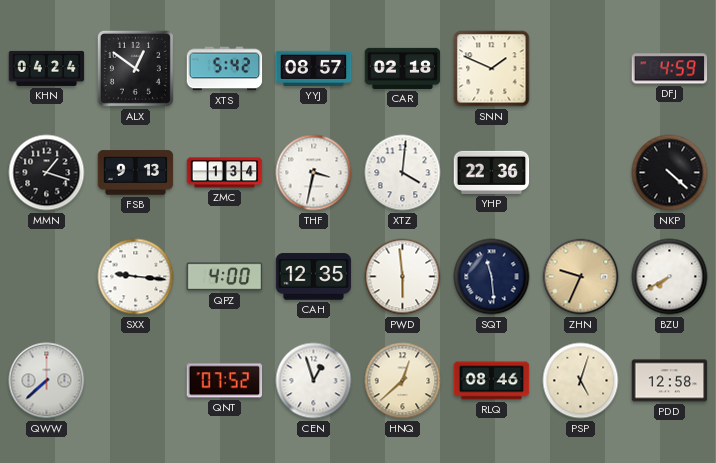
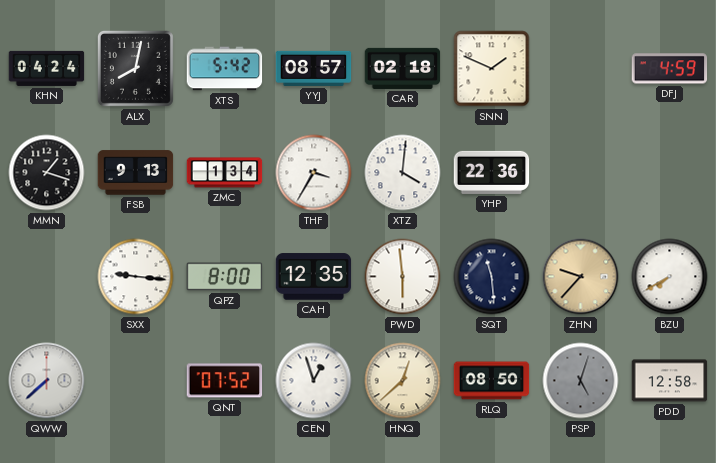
ALX: 12:51 -> 8:02 (135, 68)
THF: 3:32 -> 3:35 (314, 173)
NKP: 4:22 -> none (670, 173)
QPZ: 4:00 -> 8:00 (225, 277)
ZHN: 9:34 -> 9:37 (581, 277)
RLQ: 08:46 -> 08:50 (492, 381)
PSP dial: cream -> grey (581, 381)
